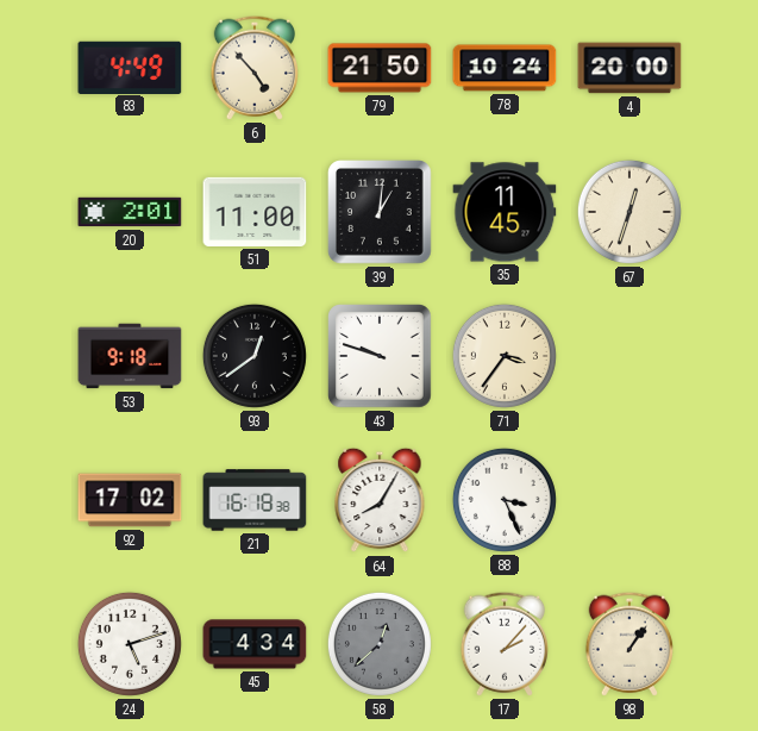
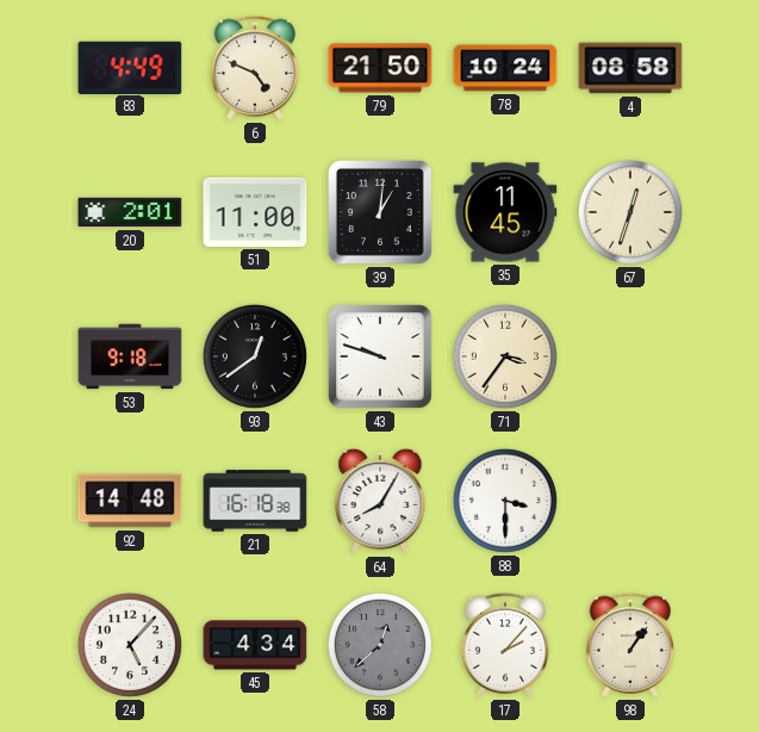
6: 4:53 -> 4:49 (254, 68)
4: 20:00 -> 08:58 (630, 68)
92: 17:02 -> 14:48 (130, 501)
88: 3:26 -> 3:30 (505, 501)
24: 5:12 -> 5:07 (130, 645)
